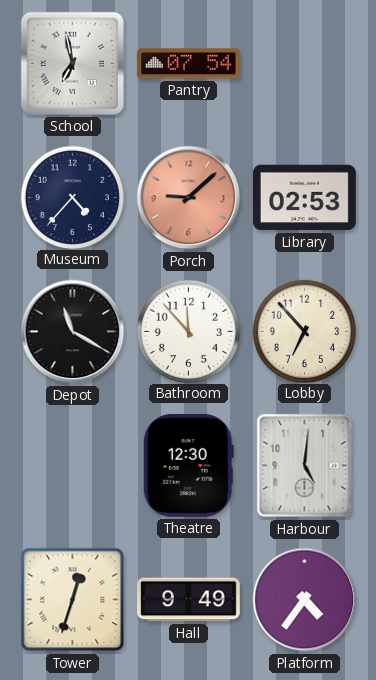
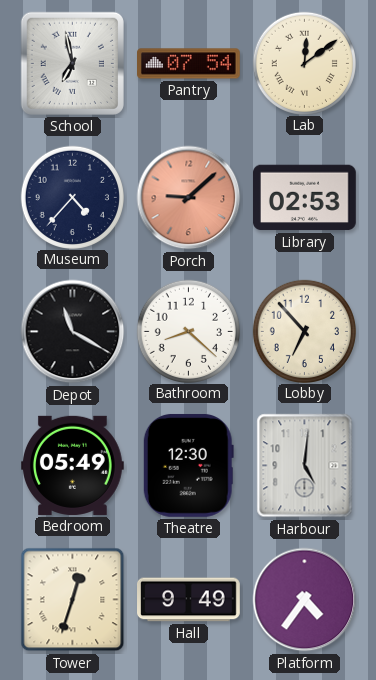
Lab: none -> 12:09 (304, 63)
Bathroom: 11:53 -> 8:22 (188, 331)
Bedroom: none -> 05:49 (73, 465)
